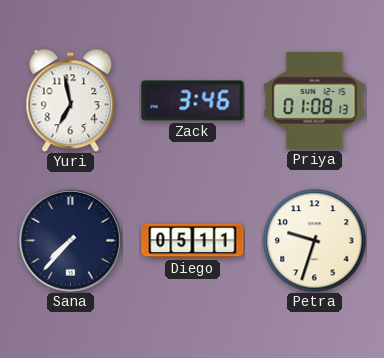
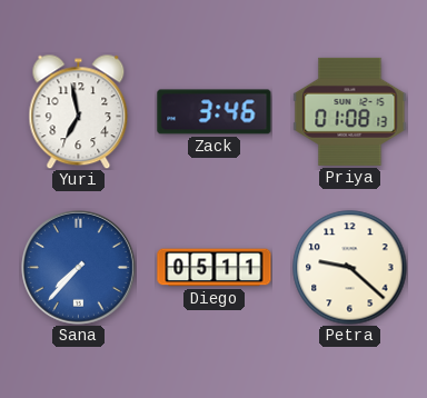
Sana dial: navy -> blue (79, 268)
Petra: 9:33 -> 9:22 (350, 268)
